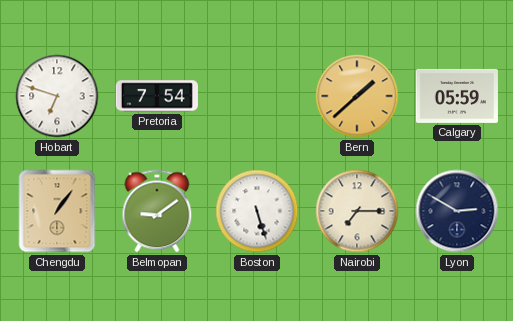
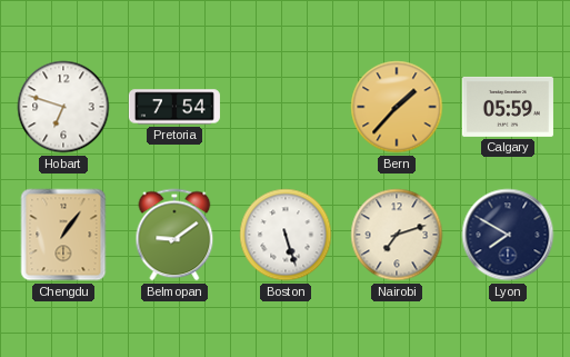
Bern: 1:38 -> 1:37 (397, 107)
Nairobi: 7:15 -> 7:12 (397, 235)
Lyon: 2:50 -> 7:50 (508, 235)
